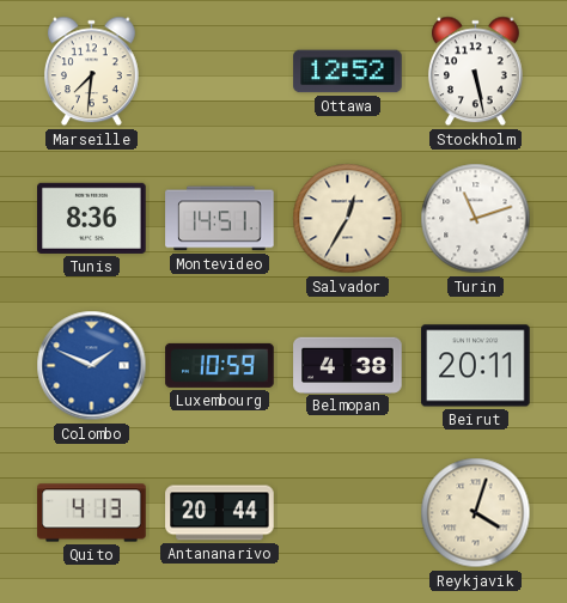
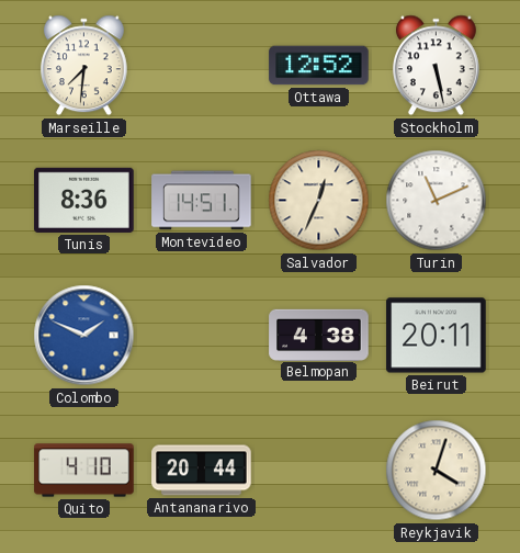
Salvador: 12:35 -> 12:34 (319, 201)
Turin: 11:12 -> 11:11 (437, 201)
Luxembourg: 10:59 -> none (220, 365)
Quito: 4:13 -> 4:10 (84, 471)
